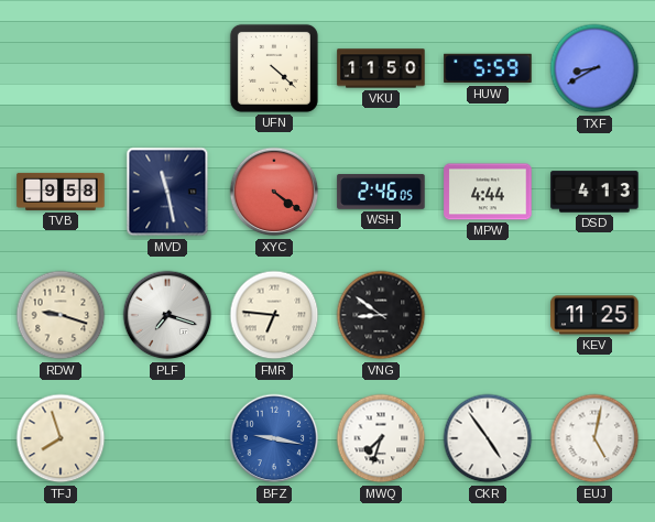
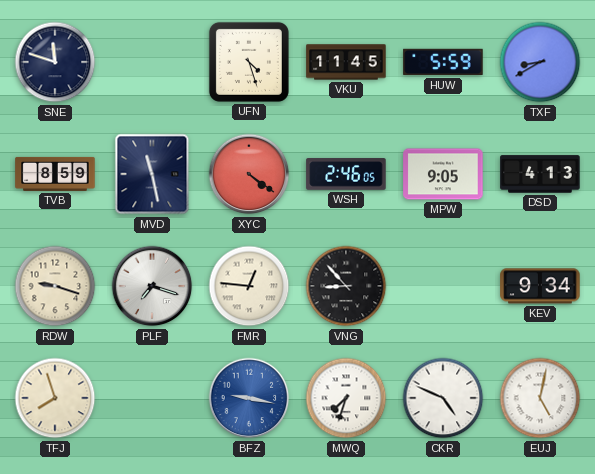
SNE: none -> 11:48 (55, 62)
UFN: 4:22 -> 4:27 (249, 62)
VKU: 11:50 -> 11:45 (346, 62)
TVB: 9:58 -> 8:59 (55, 174)
MPW: 4:44 -> 9:05 (443, 174)
FMR: 6:46 -> 12:46 (249, 286)
VNG: 8:51 -> 8:53 (346, 286)
KEV: 11:25 -> 9:34 (540, 286)
CKR: 4:54 -> 4:49 (443, 398)
